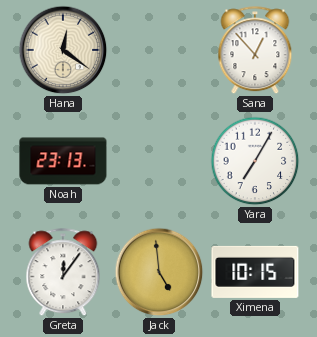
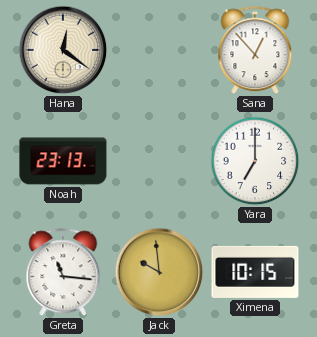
Yara: 7:05 -> 7:00 (255, 161)
Greta: 12:06 -> 11:16 (63, 273)
Jack: 4:59 -> 9:59 (159, 272)
